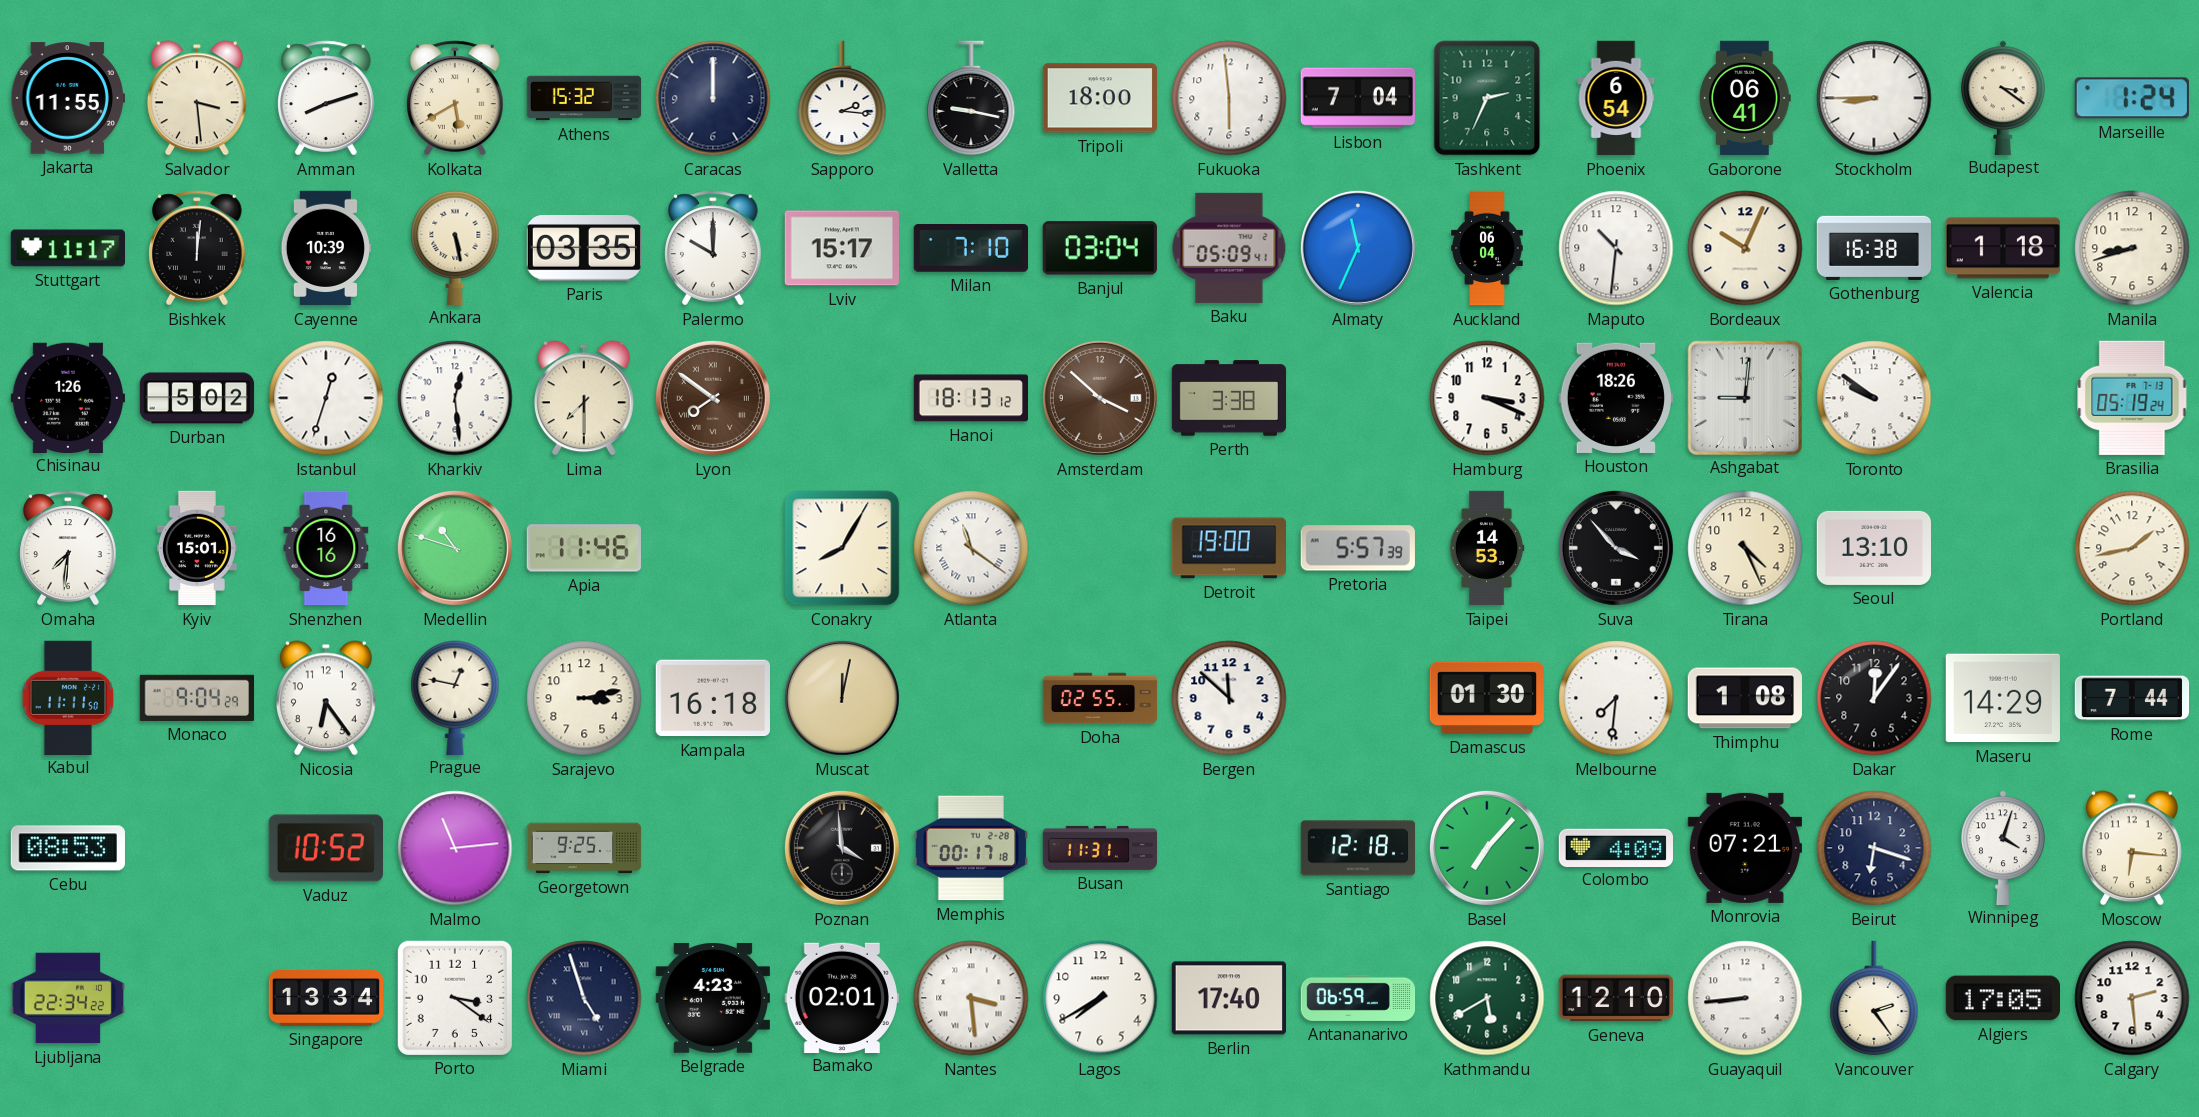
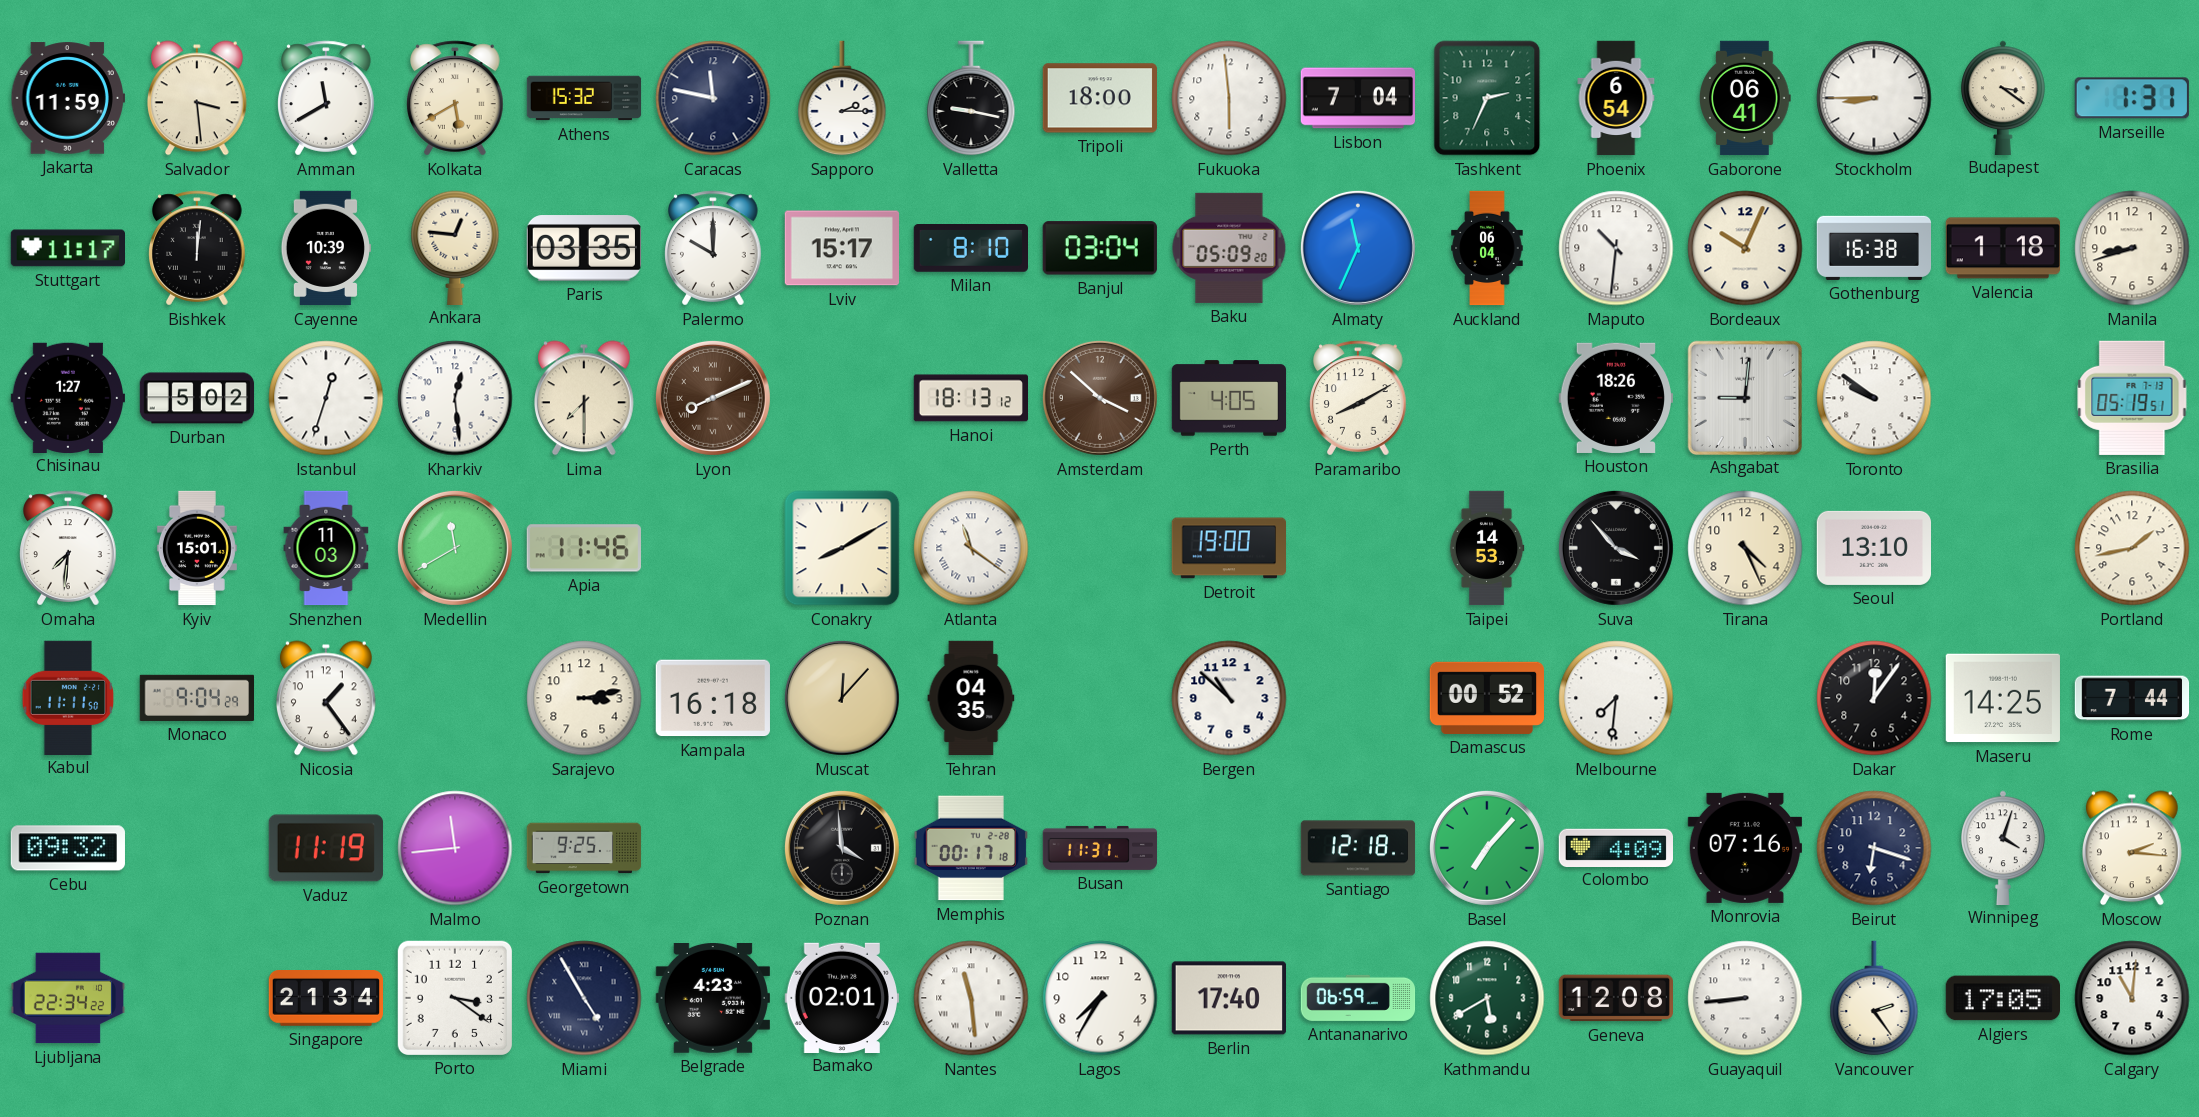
Jakarta: 11:55 -> 11:59 (67, 98)
Amman: 8:12 -> 11:40 (326, 98)
Caracas: 12:00 -> 11:47 (713, 98)
Sapporo: 2:16 -> 2:15 (842, 98)
Marseille: 1:24 -> 1:31 (2132, 98)
Ankara: 5:28 -> 12:46 (455, 247)
Milan: 7:10 -> 8:10 (970, 248)
Baku: 05:09:41 -> 05:09:20 (1229, 248)
Chisinau: 1:26 -> 1:27 (67, 397)
Lyon: 7:51 -> 8:11 (713, 398)
Perth: 3:38 -> 4:05 (1229, 398)
Paramaribo: none -> 8:10 (1358, 398)
Hamburg: 3:19 -> none (1487, 398)
Brasilia: 05:19:24 -> 05:19:51 (2132, 398)
Shenzhen: 16:16 -> 11:03 (326, 548)
Medellin: 10:48 -> 11:40 (455, 548)
Conakry: 8:05 -> 8:10 (842, 548)
Pretoria: 5:57 -> none (1358, 548)
Nicosia: 6:24 -> 1:24 (327, 698)
Prague: 12:47 -> none (455, 697)
Muscat: 12:02 -> 12:07 (842, 698)
Tehran: none -> 04:35 (971, 698)
Doha: 02:55 -> none (1100, 698)
Bergen: 11:52 -> 10:52 (1229, 698)
Damascus: 01:30 -> 00:52 (1486, 698)
Thimphu: 1:08 -> none (1745, 698)
Maseru: 14:29 -> 14:25 (2002, 698)
Cebu: 08:53 -> 09:32 (68, 848)
Vaduz: 10:52 -> 11:19 (326, 848)
Malmo: 11:14 -> 11:44 (455, 848)
Monrovia: 07:21 -> 07:16 (1744, 848)
Moscow: 6:16 -> 2:16 (2133, 848)
Singapore: 13:34 -> 21:34 (325, 998)
Miami: 4:57 -> 4:55 (584, 998)
Nantes: 3:29 -> 11:29 (971, 998)
Lagos: 7:40 -> 7:35 (1100, 998)
Geneva: 12:10 -> 12:08 (1615, 998)
Calgary: 2:29 -> 11:01 (2132, 998)
